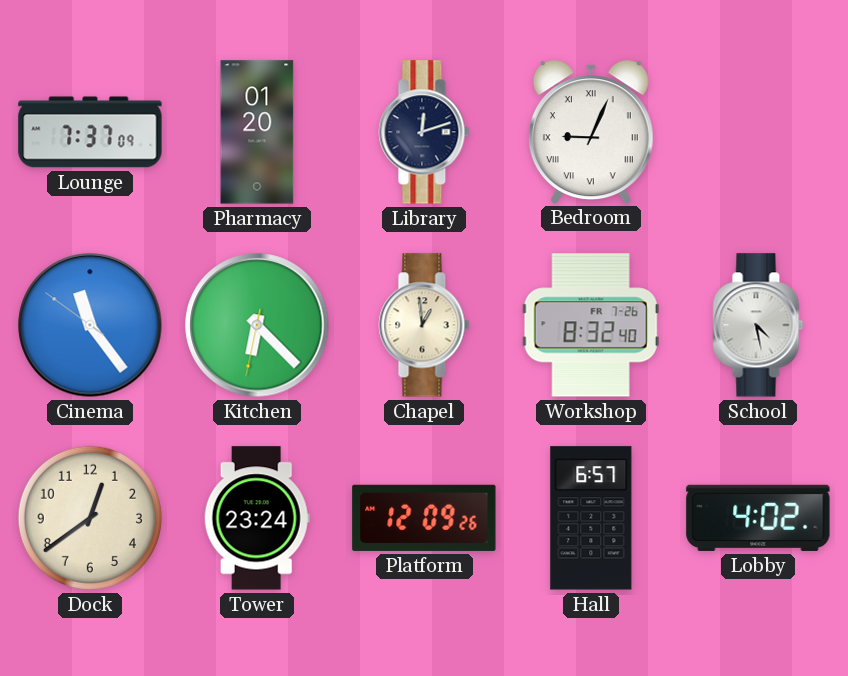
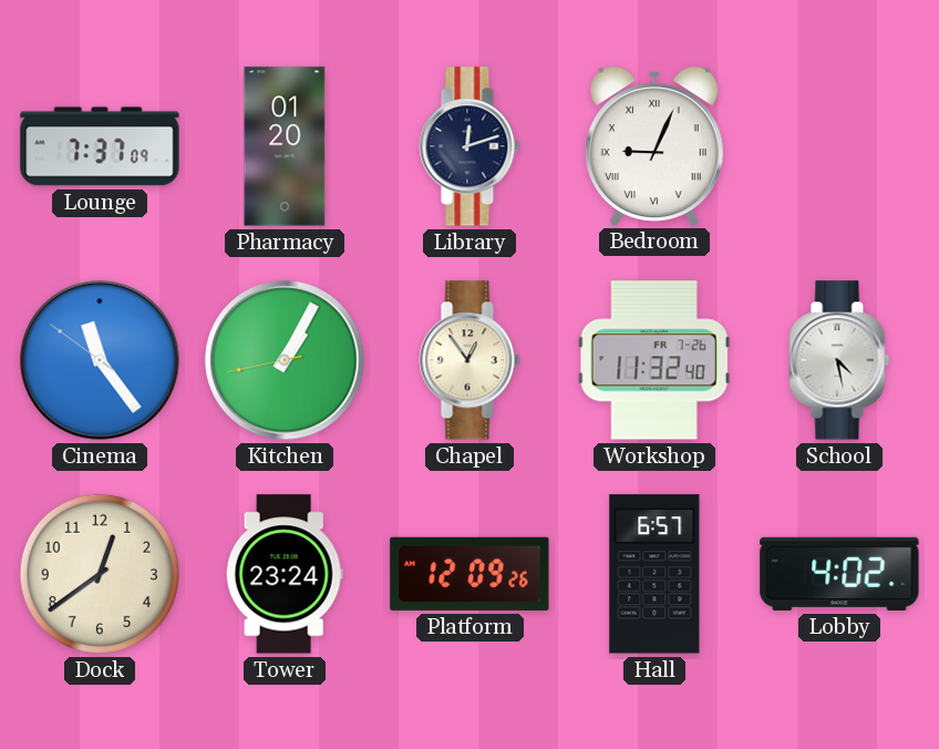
Kitchen: 6:22 -> 1:04 (285, 360)
Chapel: 12:59 -> 12:54 (469, 360)
Workshop: 8:32 -> 11:32 (654, 360)
